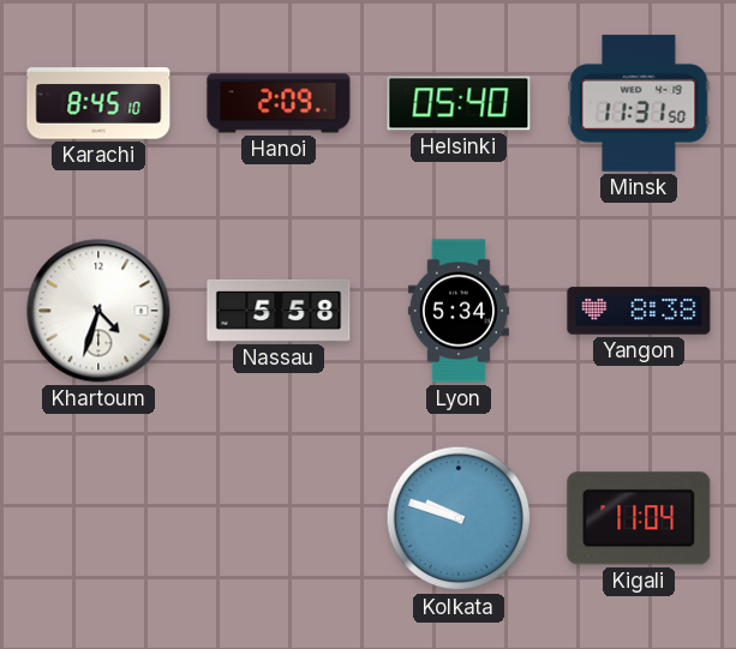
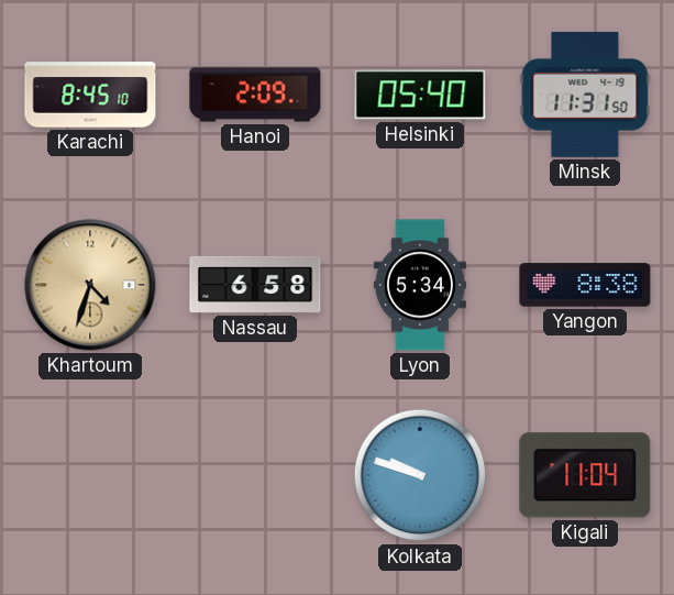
Khartoum dial: white -> champagne (90, 285)
Nassau: 5:58 -> 6:58 (255, 285)
